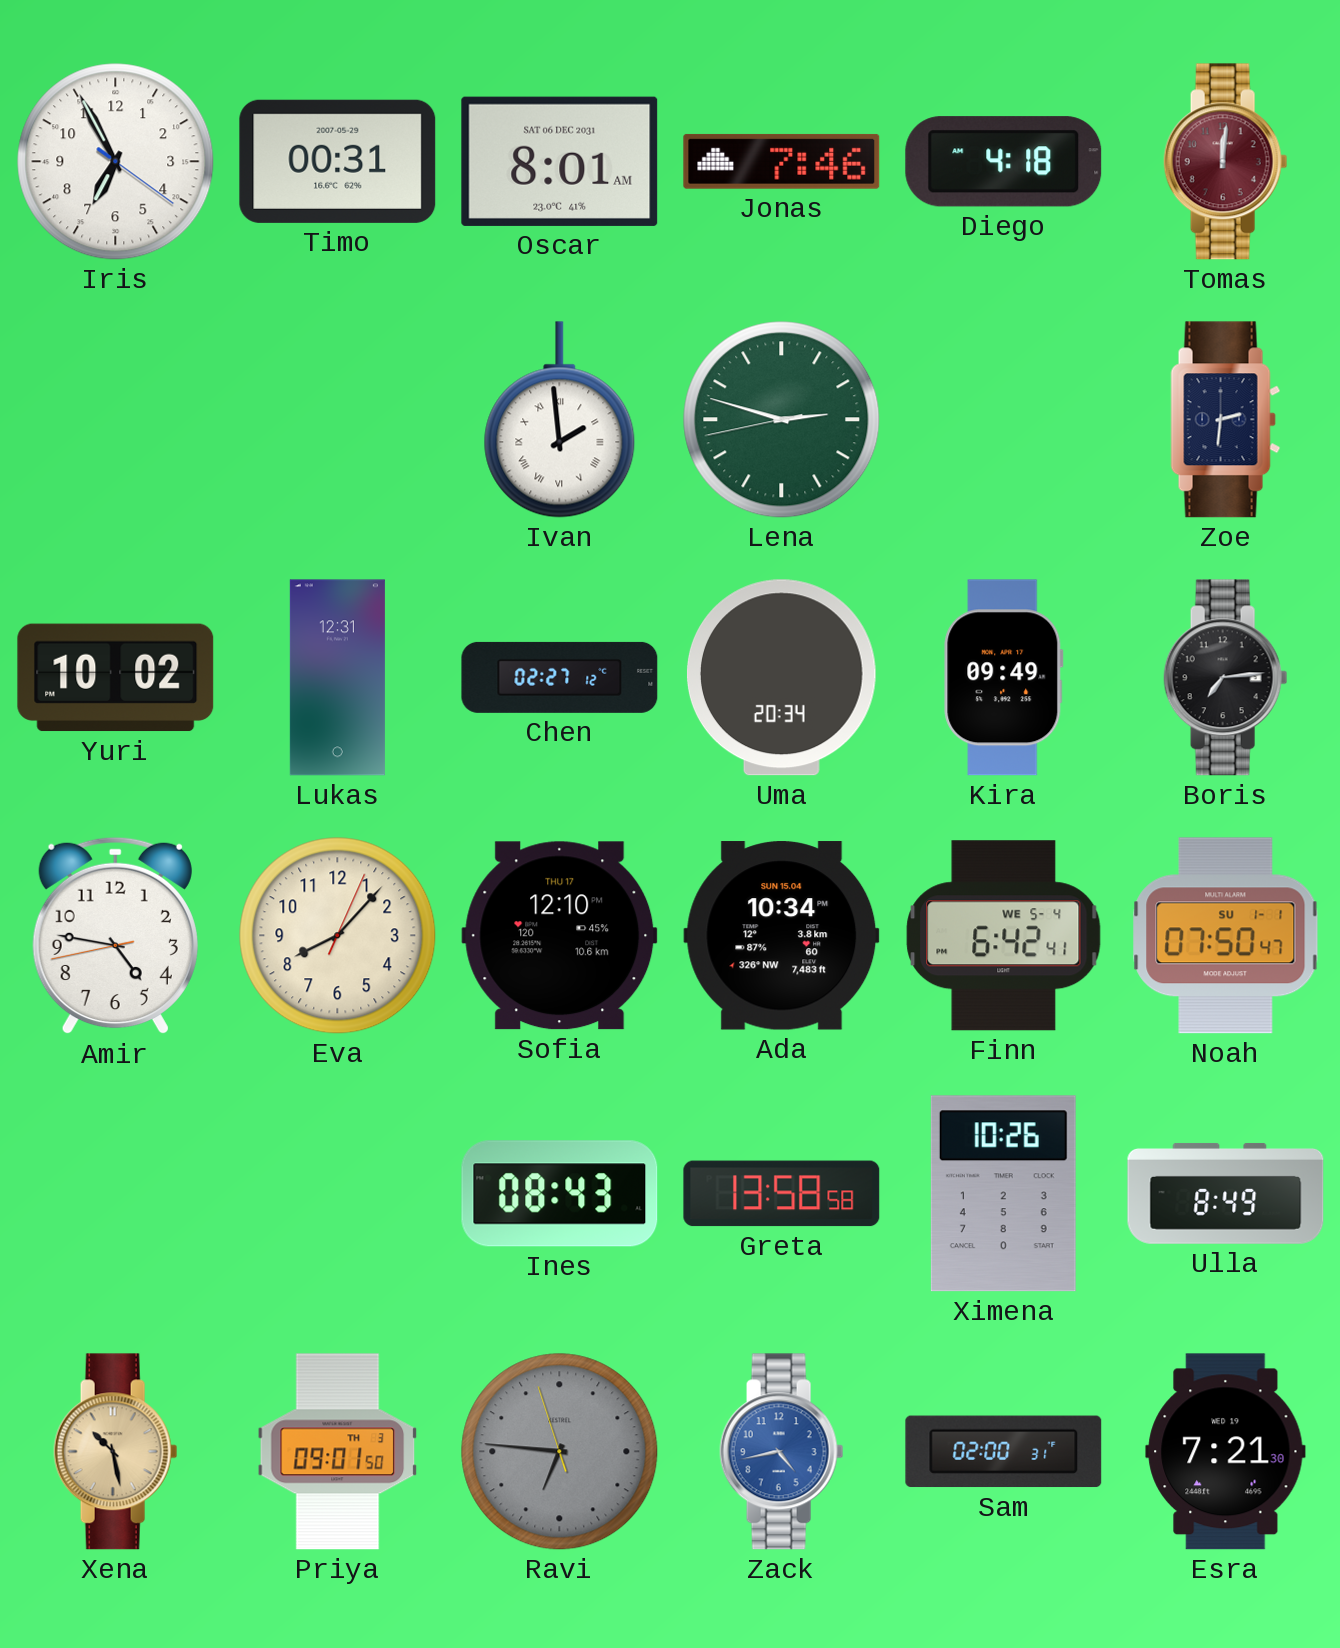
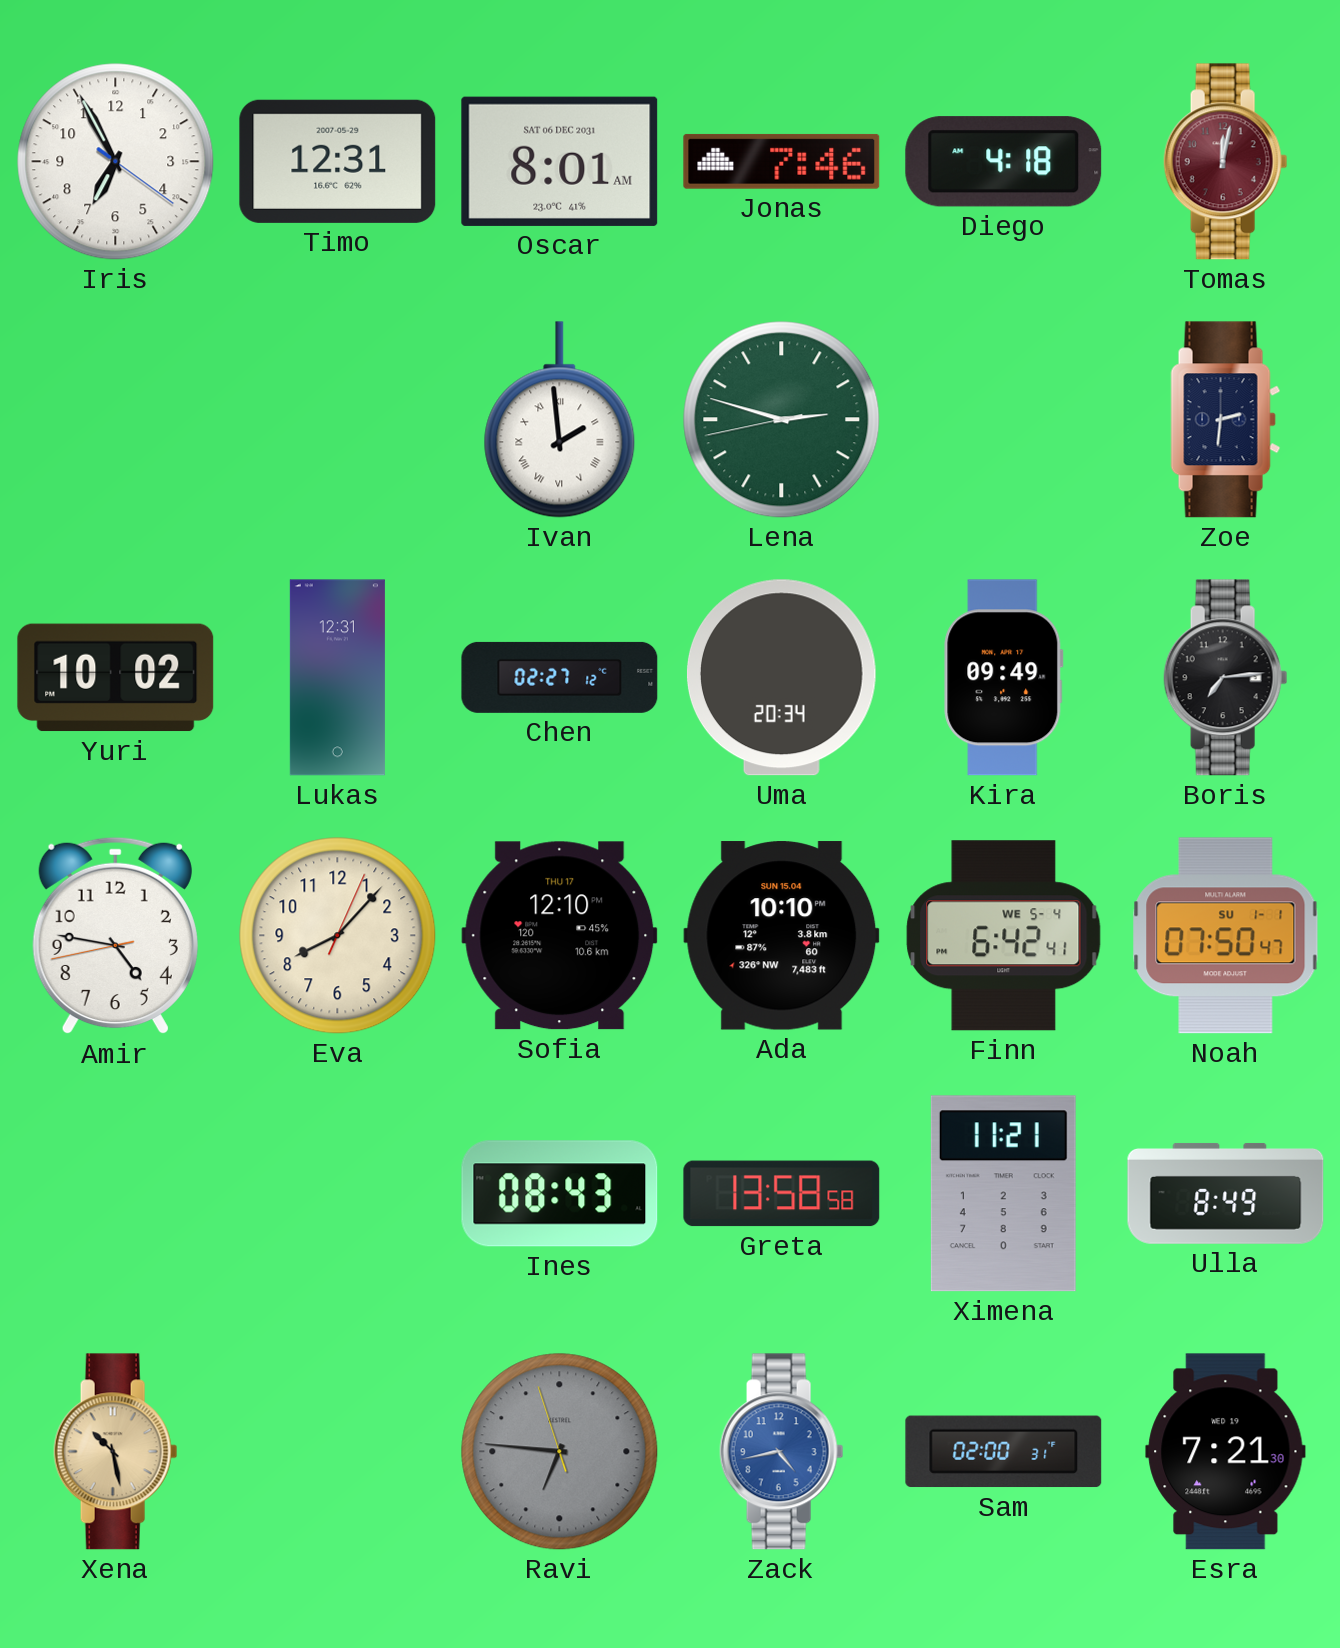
Timo: 00:31 -> 12:31 (338, 161)
Tomas: 12:01 -> 12:02 (1226, 162)
Ada: 10:34 -> 10:10 (782, 936)
Ximena: 10:26 -> 11:21 (1003, 1194)
Priya: 09:01 -> none (338, 1452)
